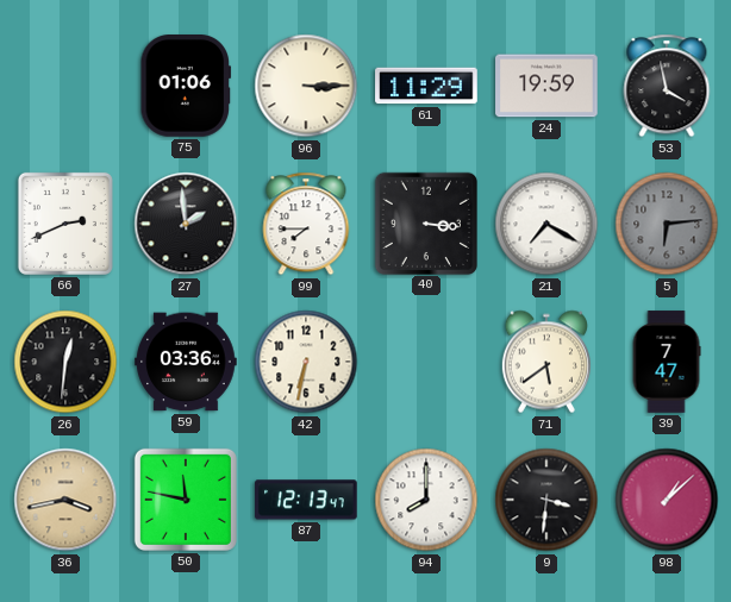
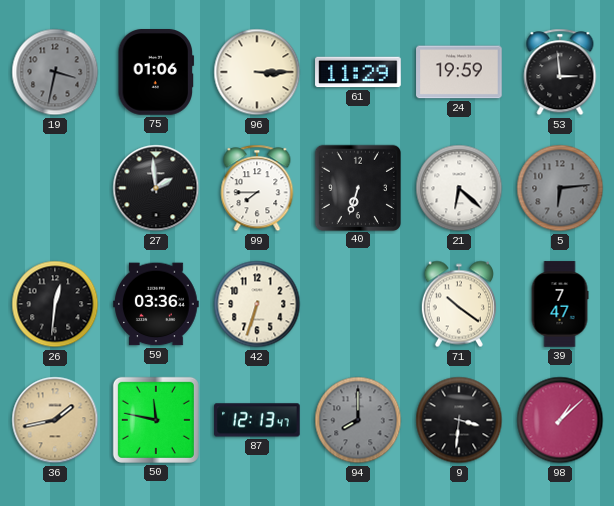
19: none -> 3:32 (55, 72)
53: 3:58 -> 2:59 (560, 72)
66: 2:41 -> none (65, 224)
40: 3:16 -> 6:33 (357, 187)
21: 7:20 -> 6:22 (459, 188)
42: 6:32 -> 6:33 (257, 304)
71: 5:39 -> 10:21 (459, 304)
36: 3:43 -> 1:43 (55, 420)
94 dial: white -> grey (358, 420)
